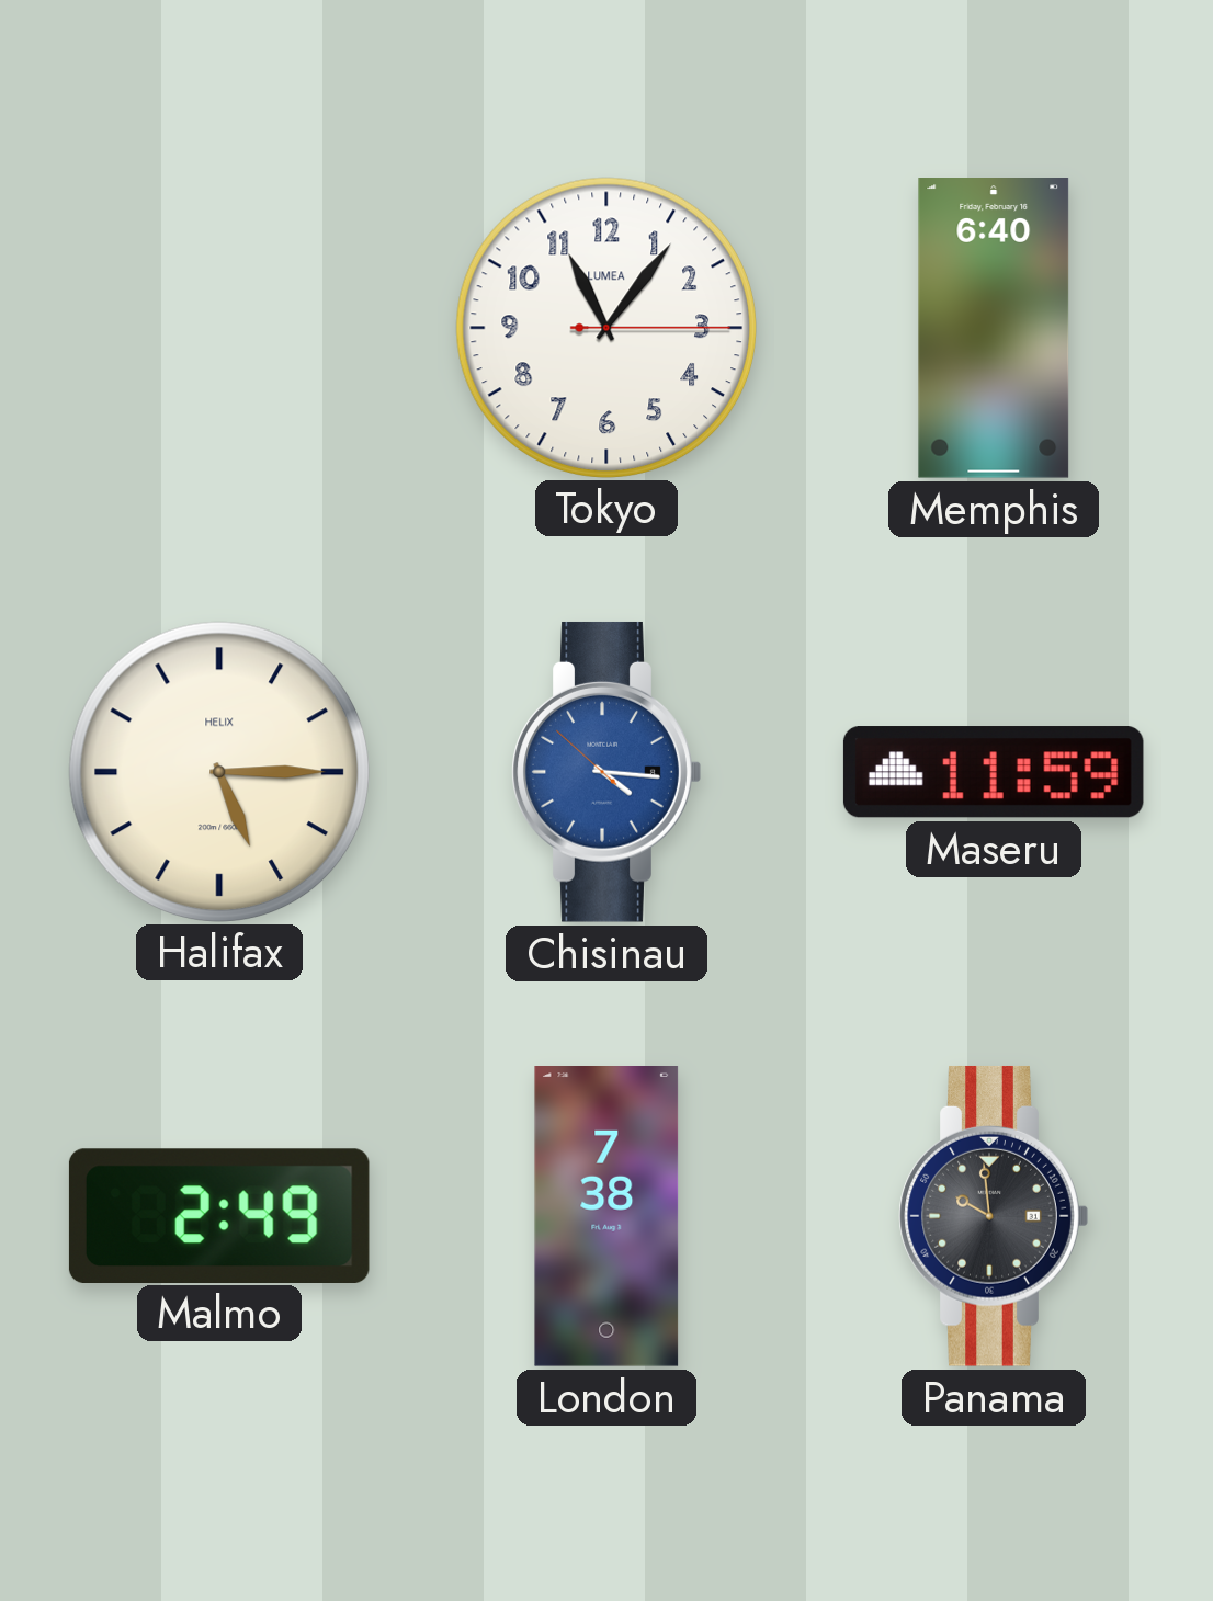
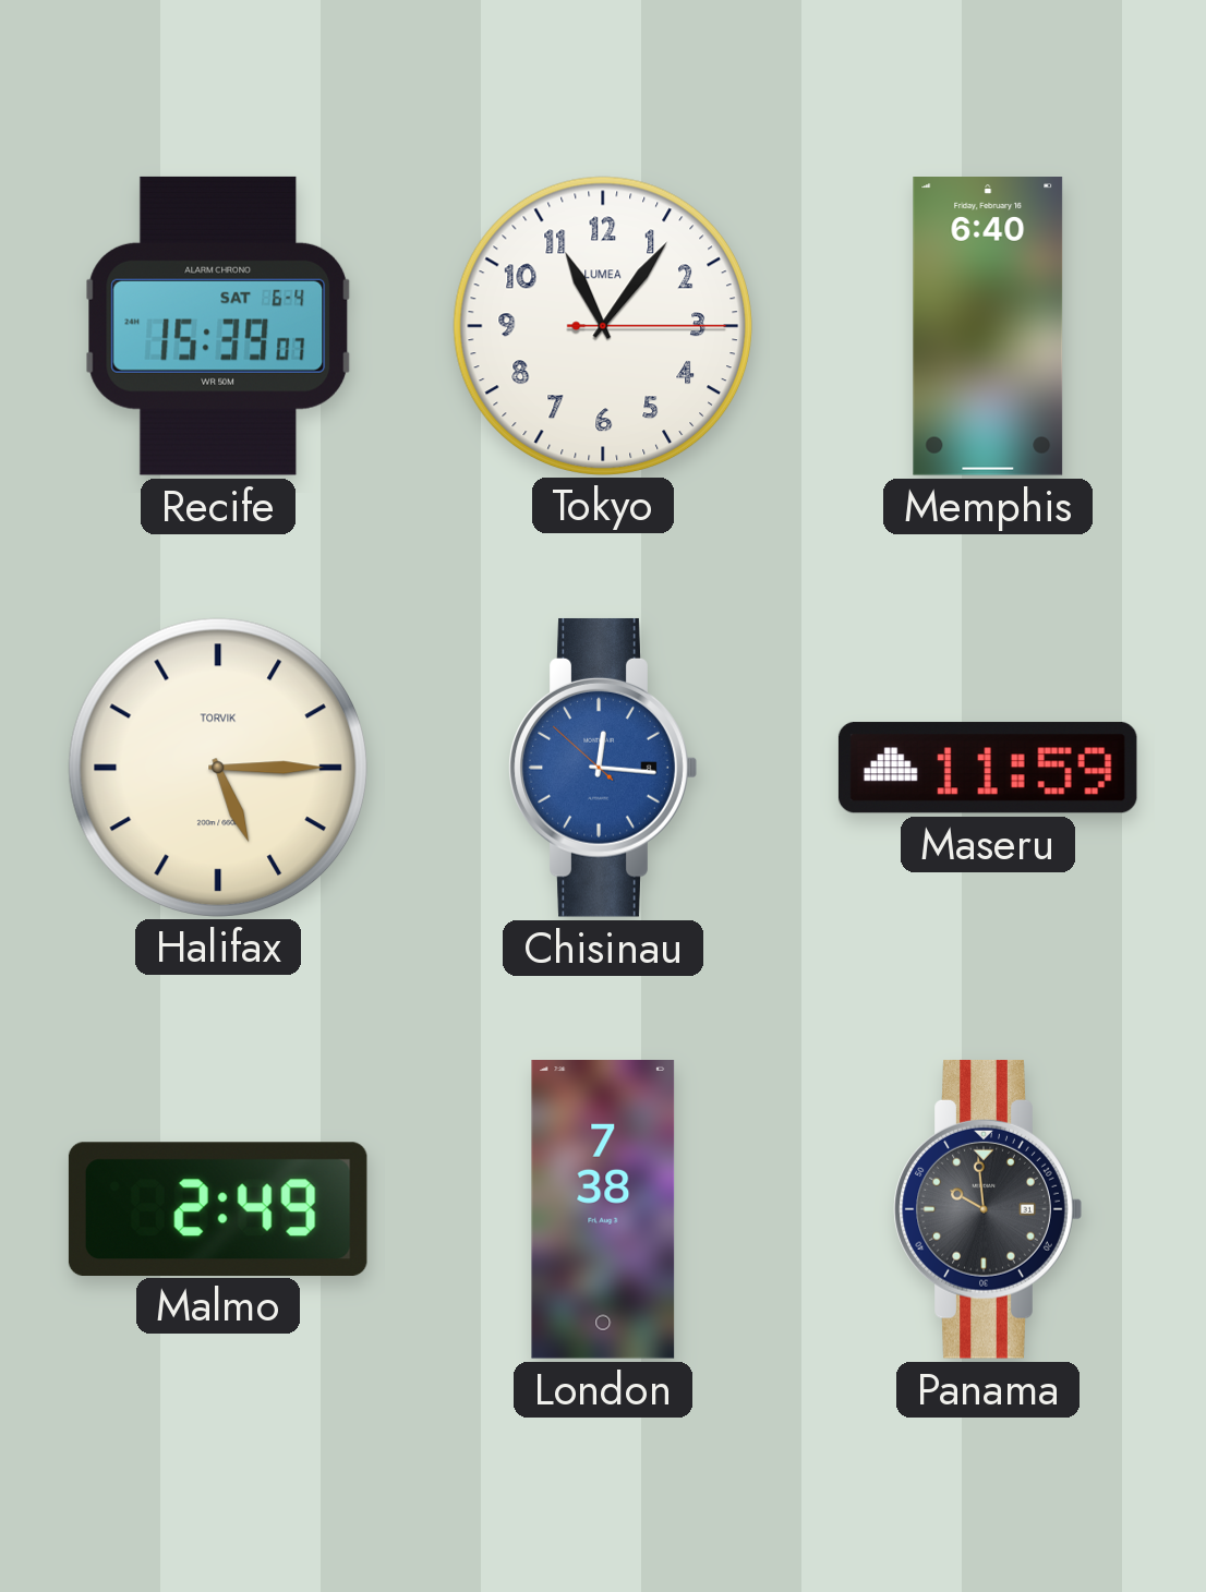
Recife: none -> 15:39 (218, 326)
Halifax brand: HELIX -> TORVIK (217, 767)
Chisinau: 4:15 -> 12:15 (603, 768)
